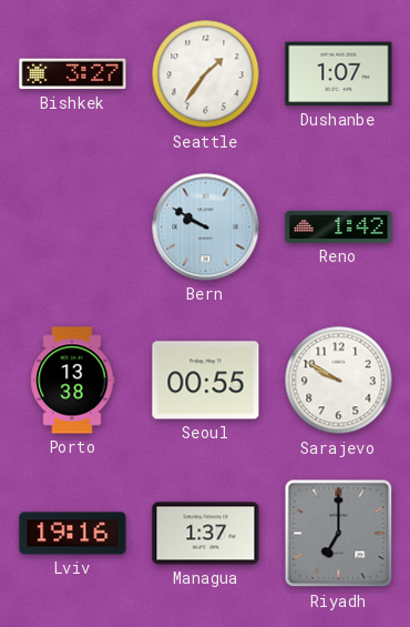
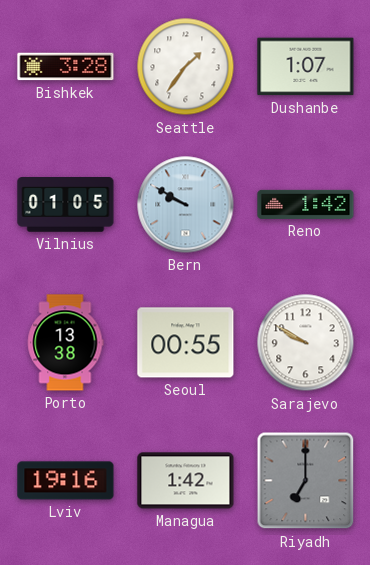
Bishkek: 3:27 -> 3:28 (66, 67)
Vilnius: none -> 01:05 (66, 205)
Managua: 1:37 -> 1:42 (186, 481)
